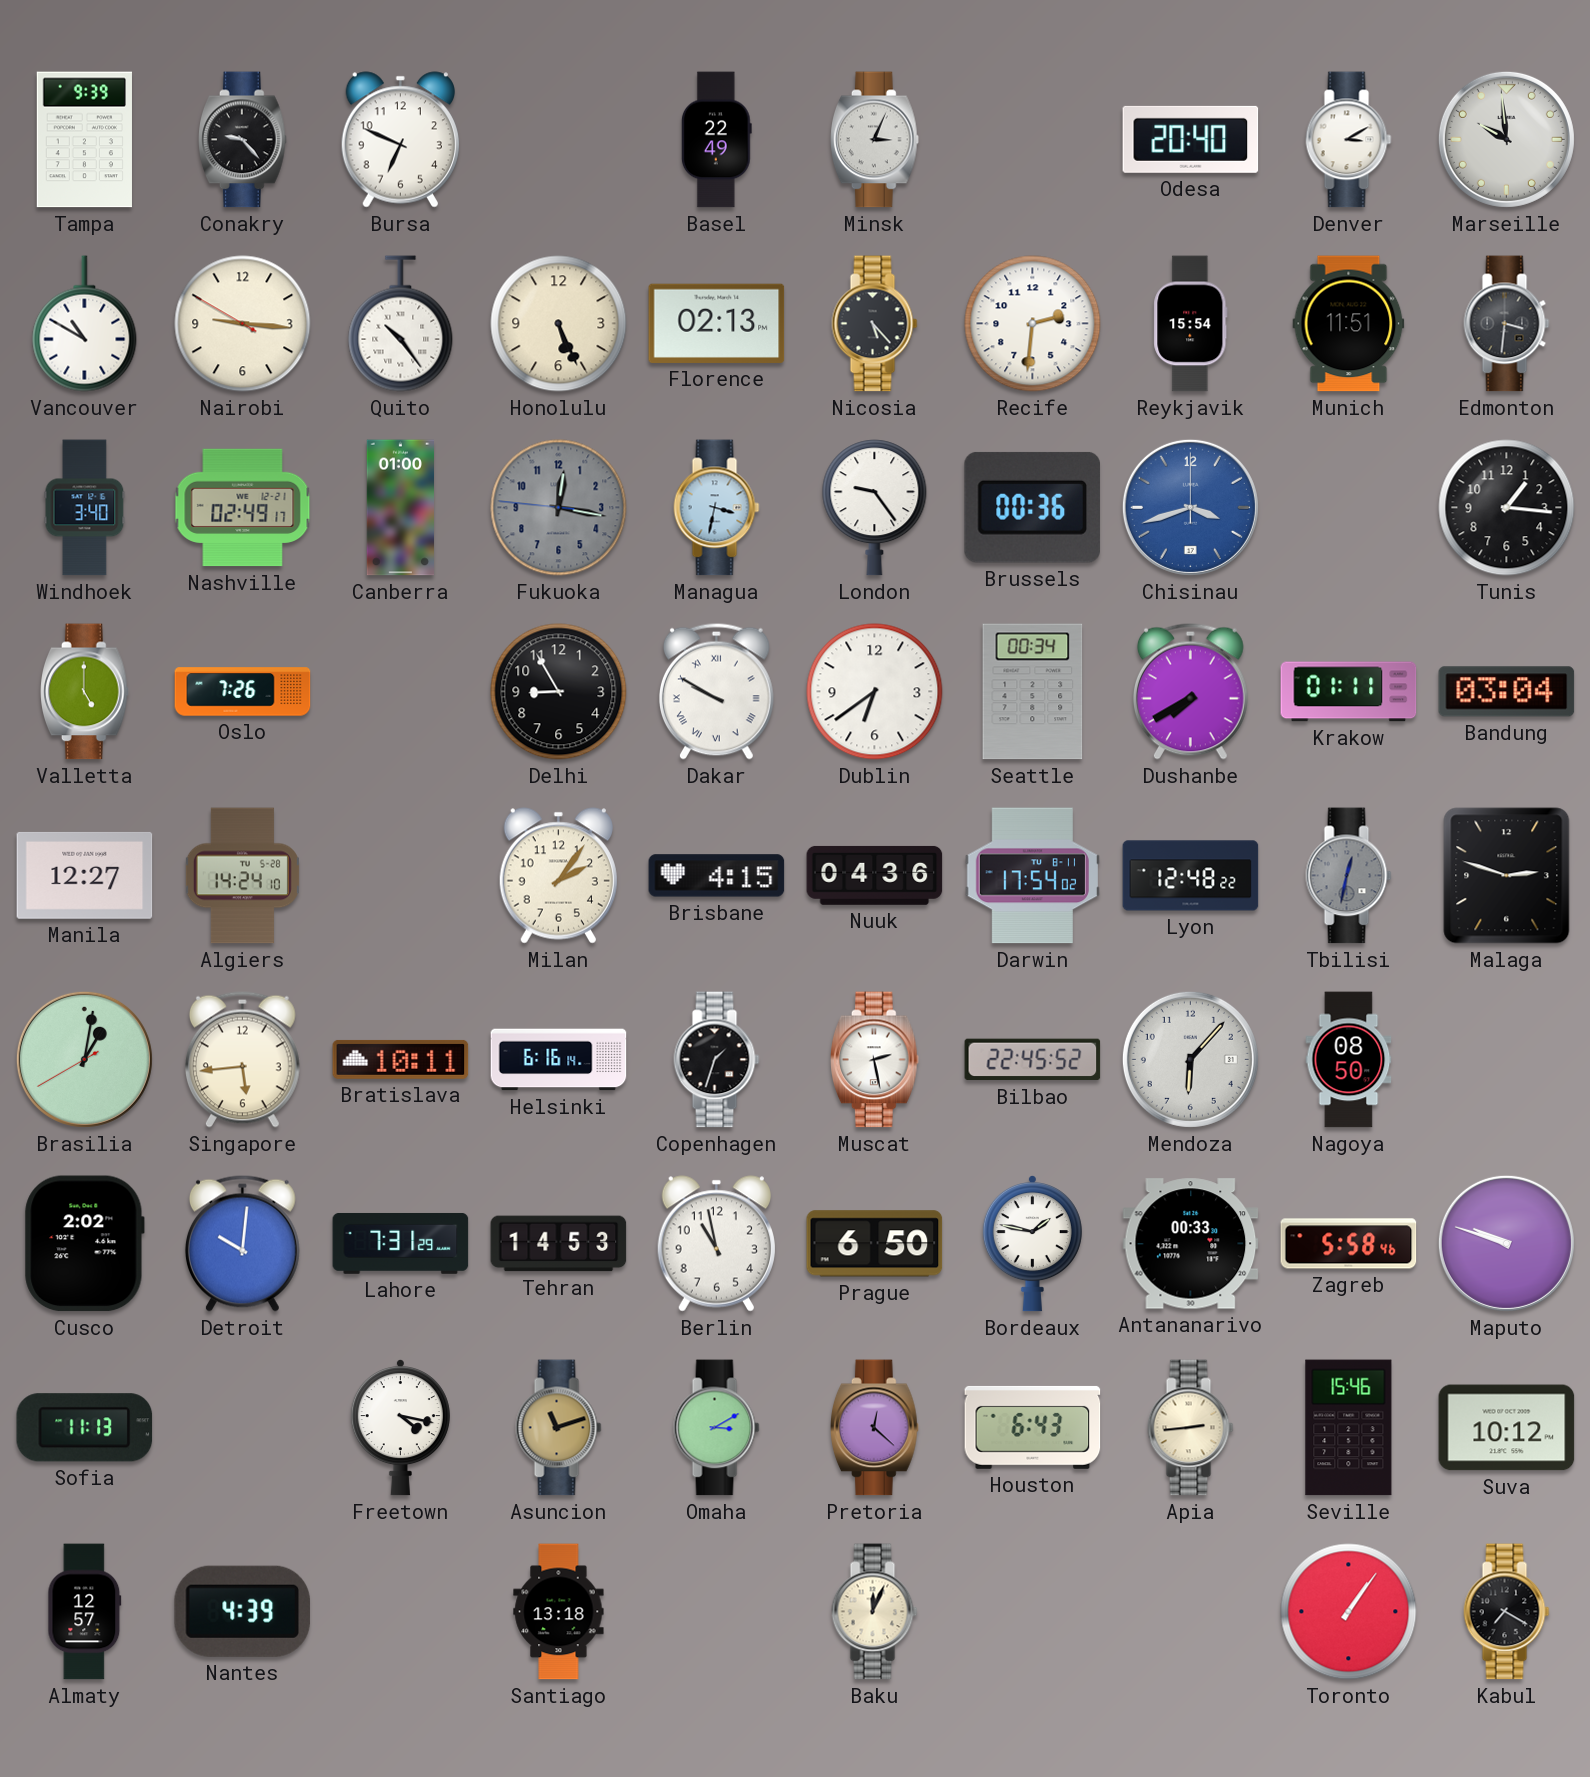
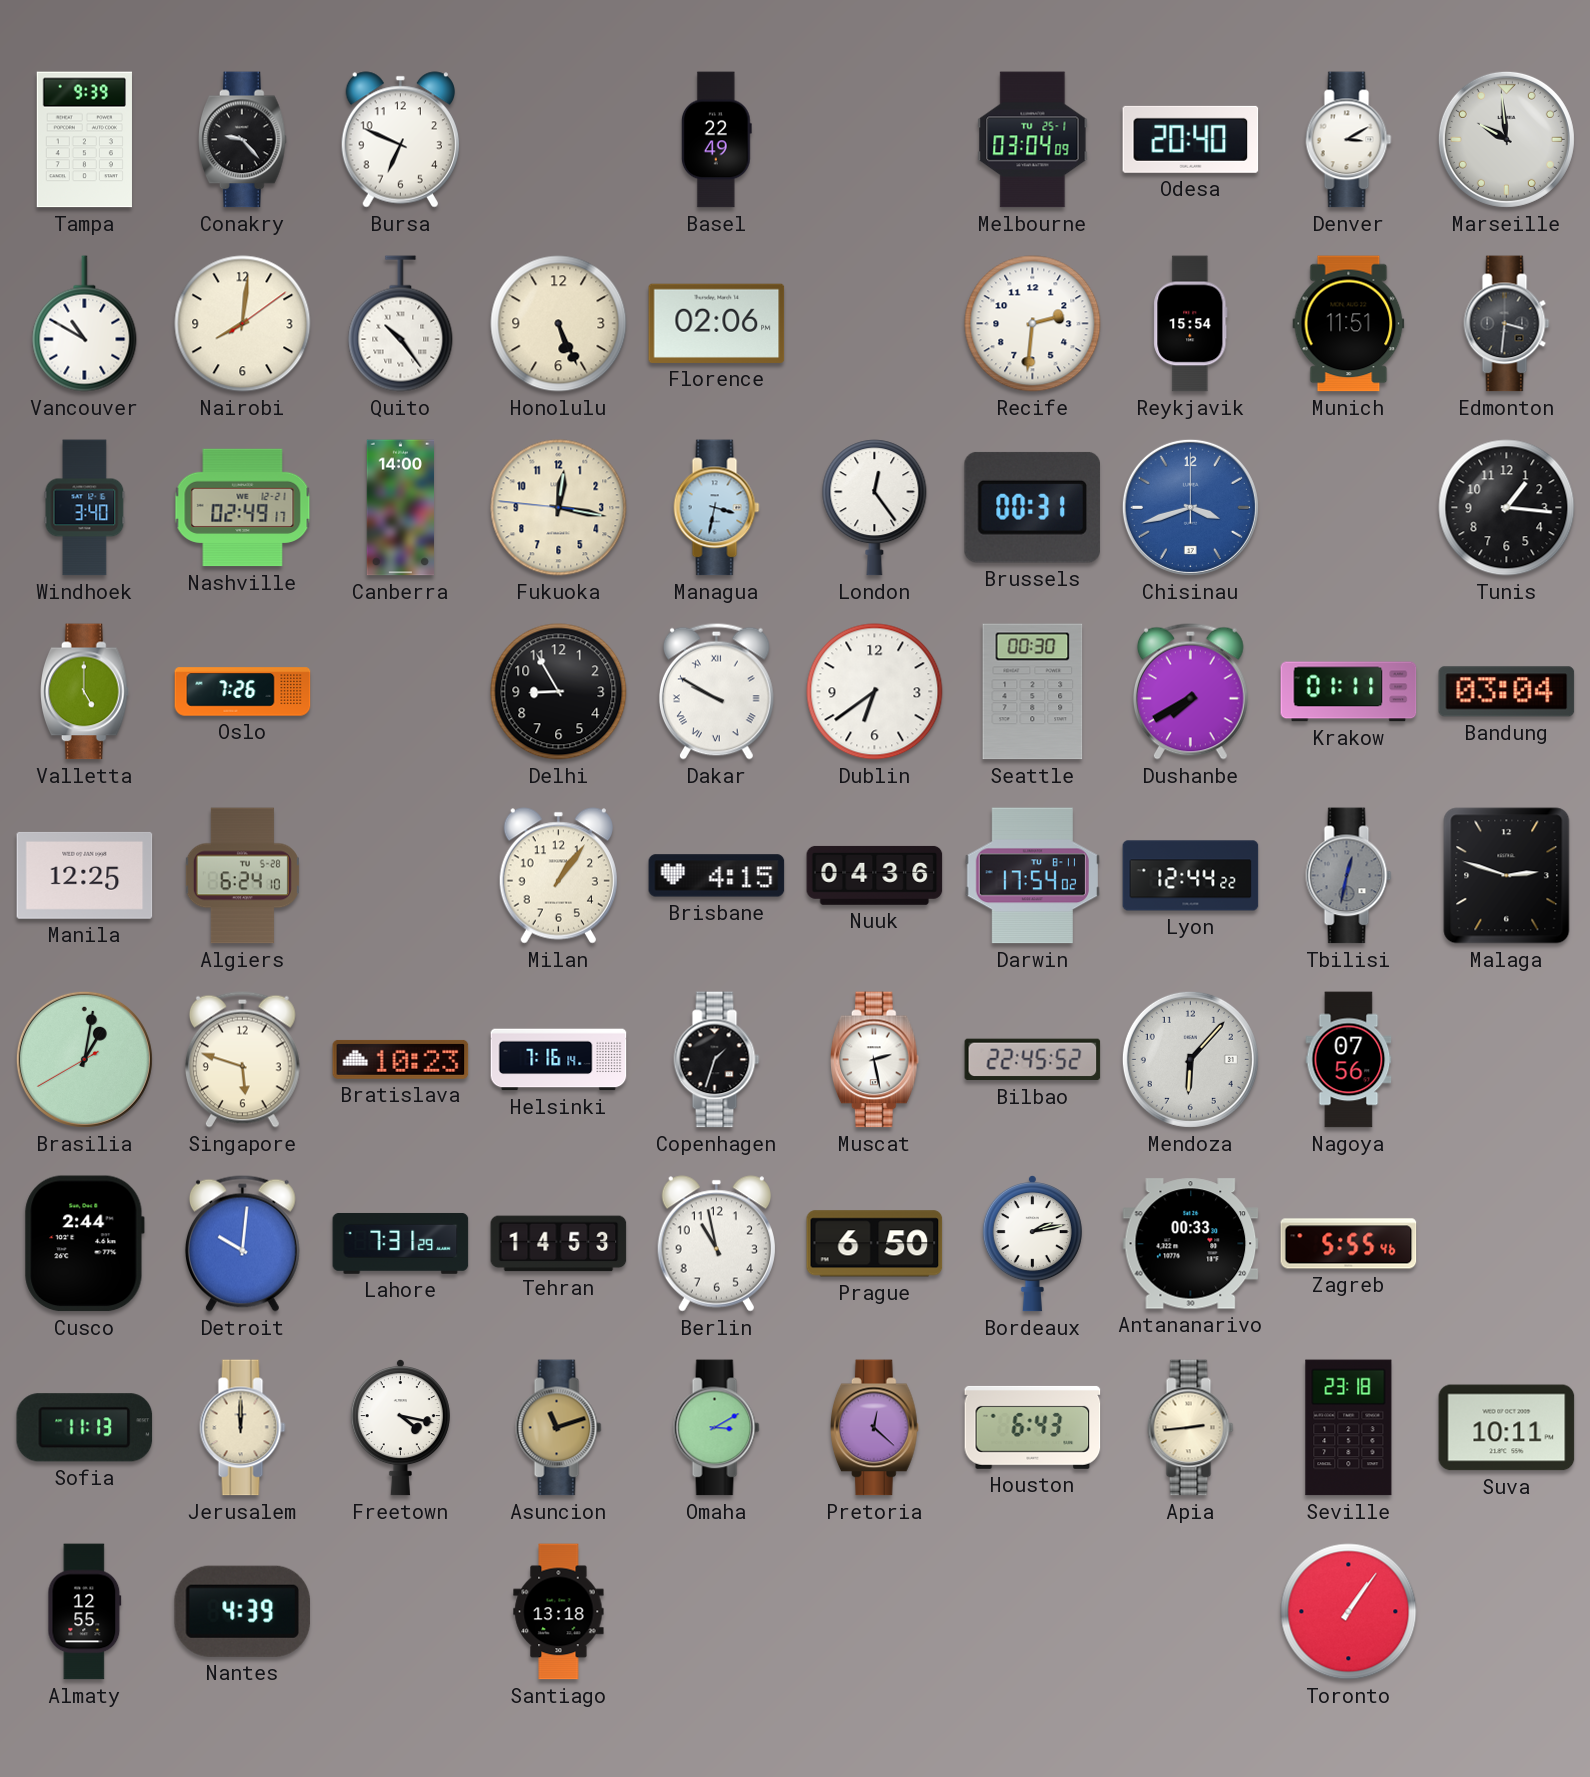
Minsk: 3:04 -> none (875, 140)
Melbourne: none -> 03:04 (1033, 140)
Nairobi: 9:15 -> 8:01 (243, 324)
Florence: 02:13 -> 02:06 (717, 323)
Nicosia: 5:23 -> none (875, 324)
Canberra: 01:00 -> 14:00 (400, 508)
Fukuoka dial: grey -> cream (559, 508)
London: 9:24 -> 12:24 (875, 508)
Brussels: 00:36 -> 00:31 (1032, 507)
Seattle: 00:34 -> 00:30 (1033, 692)
Manila: 12:27 -> 12:25 (85, 875)
Algiers: 14:24 -> 6:24 (242, 876)
Milan: 2:06 -> 1:06 (558, 876)
Lyon: 12:48 -> 12:44 (1191, 876)
Singapore: 5:44 -> 5:48 (242, 1059)
Bratislava: 10:11 -> 10:23 (401, 1059)
Helsinki: 6:16 -> 7:16 (559, 1060)
Nagoya: 08:50 -> 07:56 (1349, 1060)
Cusco: 2:02 -> 2:44 (84, 1244)
Bordeaux: 1:47 -> 2:13 (1032, 1244)
Zagreb: 5:58 -> 5:55 (1349, 1244)
Maputo: 9:48 -> none (1506, 1243)
Jerusalem: none -> 12:00 (243, 1428)
Seville: 15:46 -> 23:18 (1349, 1428)
Suva: 10:12 -> 10:11 (1507, 1428)
Almaty: 12:57 -> 12:55 (85, 1612)
Baku: 12:04 -> none (875, 1612)
Kabul: 7:20 -> none (1507, 1612)
